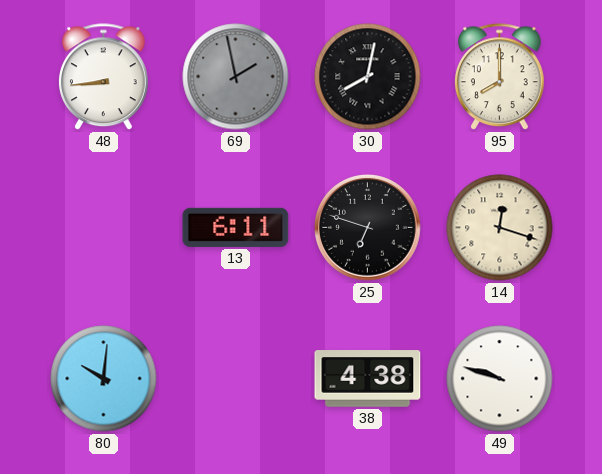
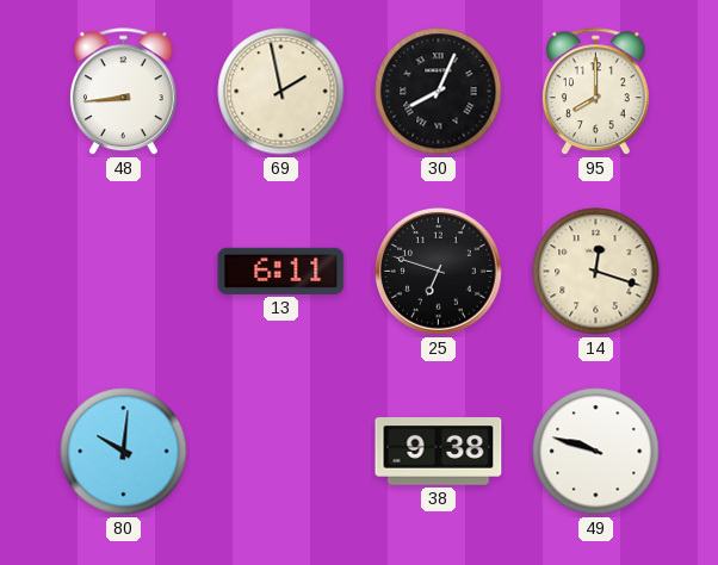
69 dial: grey -> cream (281, 92)
30: 8:02 -> 8:04 (439, 92)
38: 4:38 -> 9:38 (439, 452)
